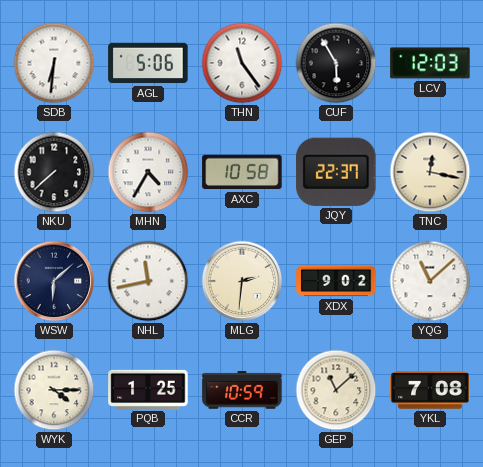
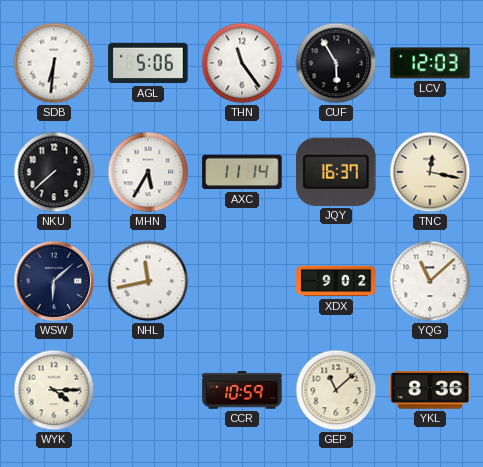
MHN: 4:35 -> 5:35 (148, 172)
AXC: 10:58 -> 11:14 (242, 172)
JQY: 22:37 -> 16:37 (336, 172)
MLG: 2:31 -> none (242, 281)
PQB: 1:25 -> none (148, 389)
YKL: 7:08 -> 8:36 (430, 390)
